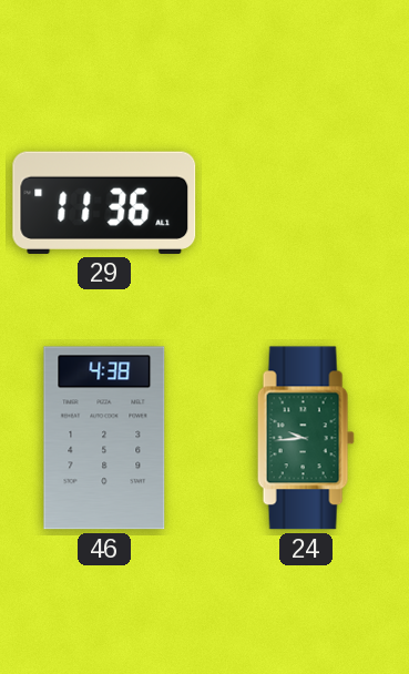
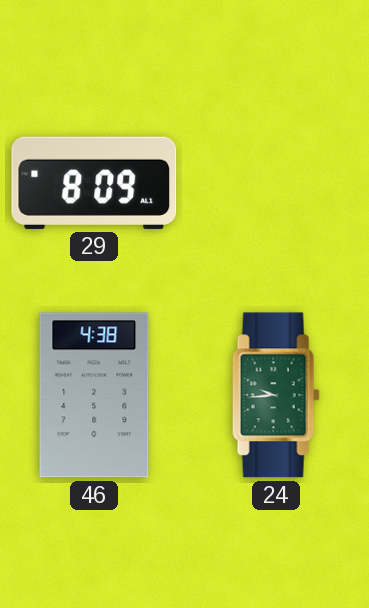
29: 11:36 -> 8:09 (94, 183)
